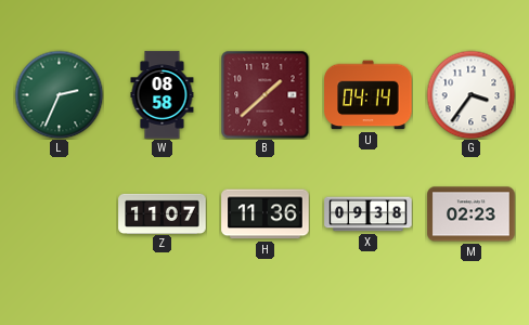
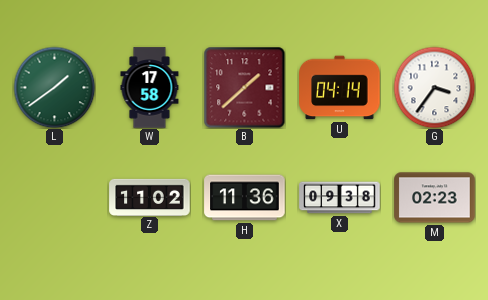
L: 2:34 -> 1:39 (54, 87)
W: 08:58 -> 17:58 (150, 88)
Z: 11:07 -> 11:02 (150, 197)
